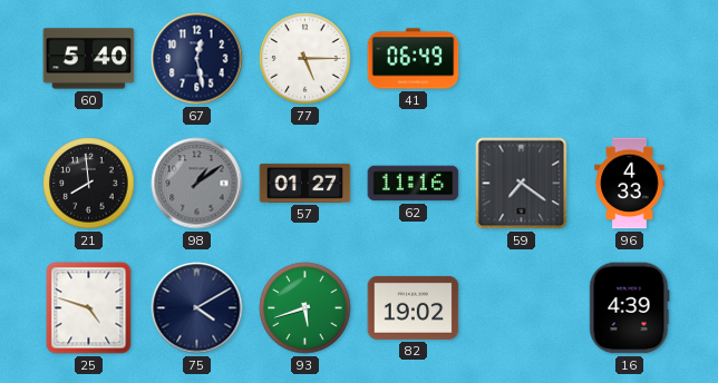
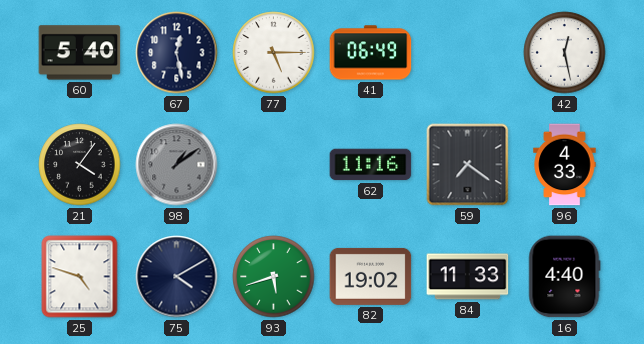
42: none -> 12:28 (565, 53)
21: 7:59 -> 4:06 (80, 165)
57: 01:27 -> none (305, 183)
84: none -> 11:33 (468, 277)
16: 4:39 -> 4:40 (565, 277)
